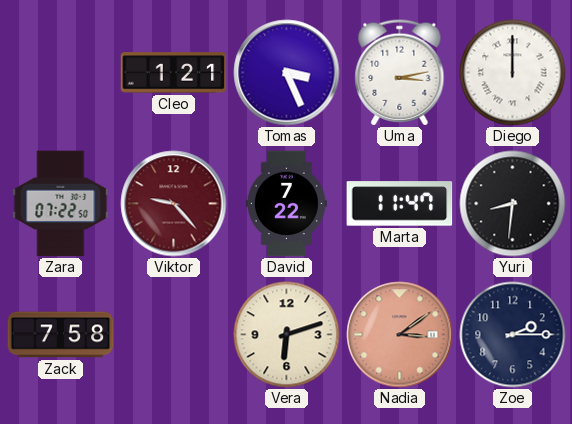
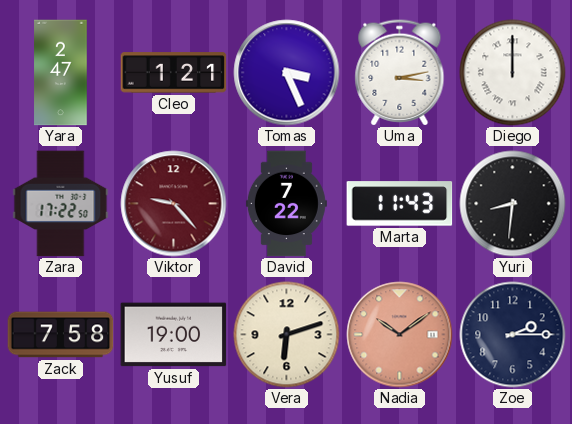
Yara: none -> 2:47 (61, 73)
Zara: 07:22 -> 17:22 (61, 204)
Marta: 11:47 -> 11:43 (400, 204)
Yusuf: none -> 19:00 (174, 335)
Nadia: 3:09 -> 10:09 (400, 335)
